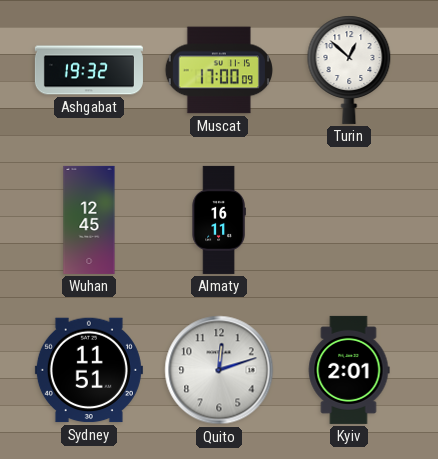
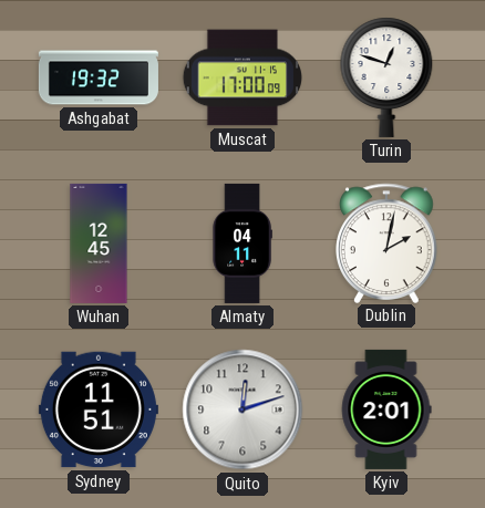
Turin: 12:52 -> 12:48 (386, 77)
Almaty: 16:11 -> 04:11 (242, 243)
Dublin: none -> 2:02 (388, 242)
